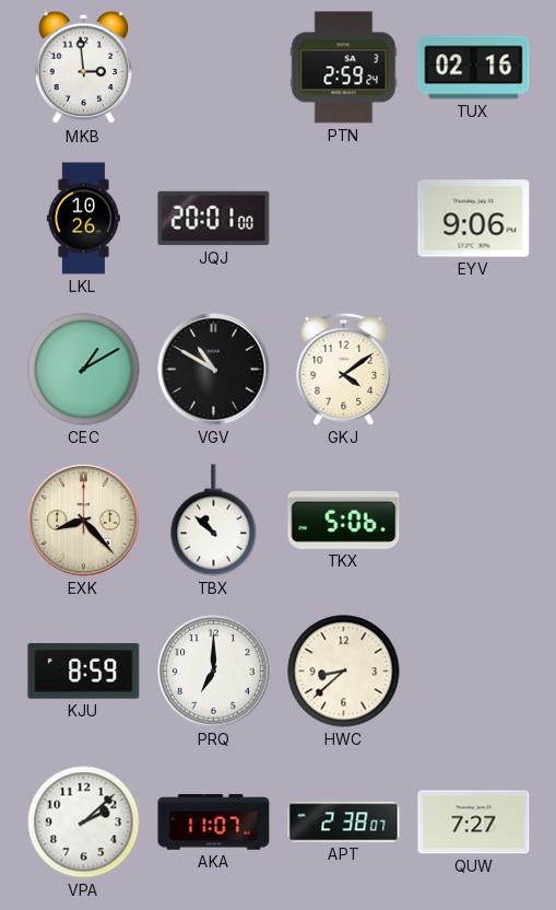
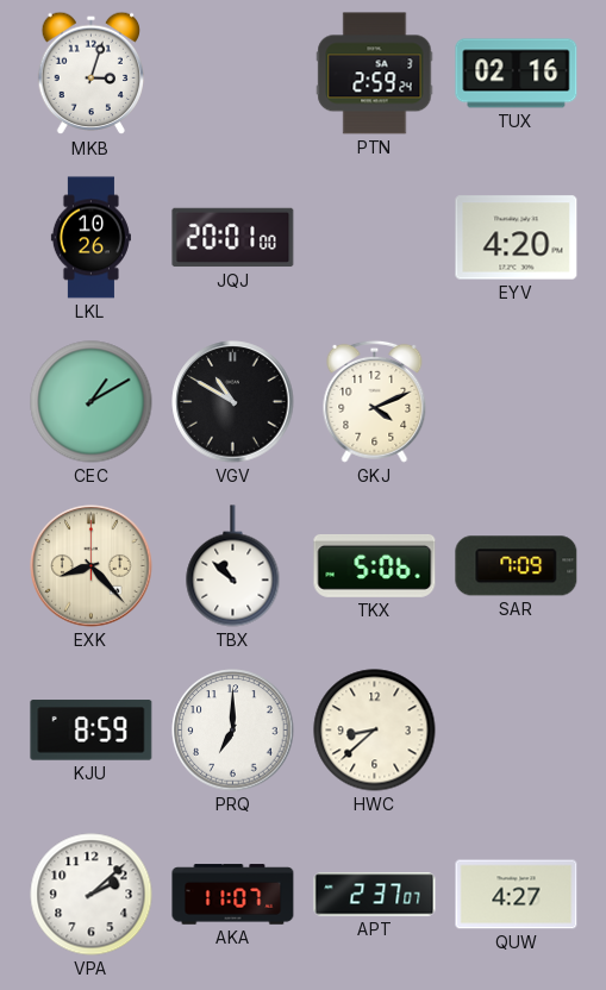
MKB: 2:59 -> 3:03 (92, 74)
EYV: 9:06 -> 4:20 (517, 238)
GKJ: 4:09 -> 4:11 (375, 401)
SAR: none -> 7:09 (517, 566)
APT: 2:38 -> 2:37 (375, 895)
QUW: 7:27 -> 4:27 (517, 895)
